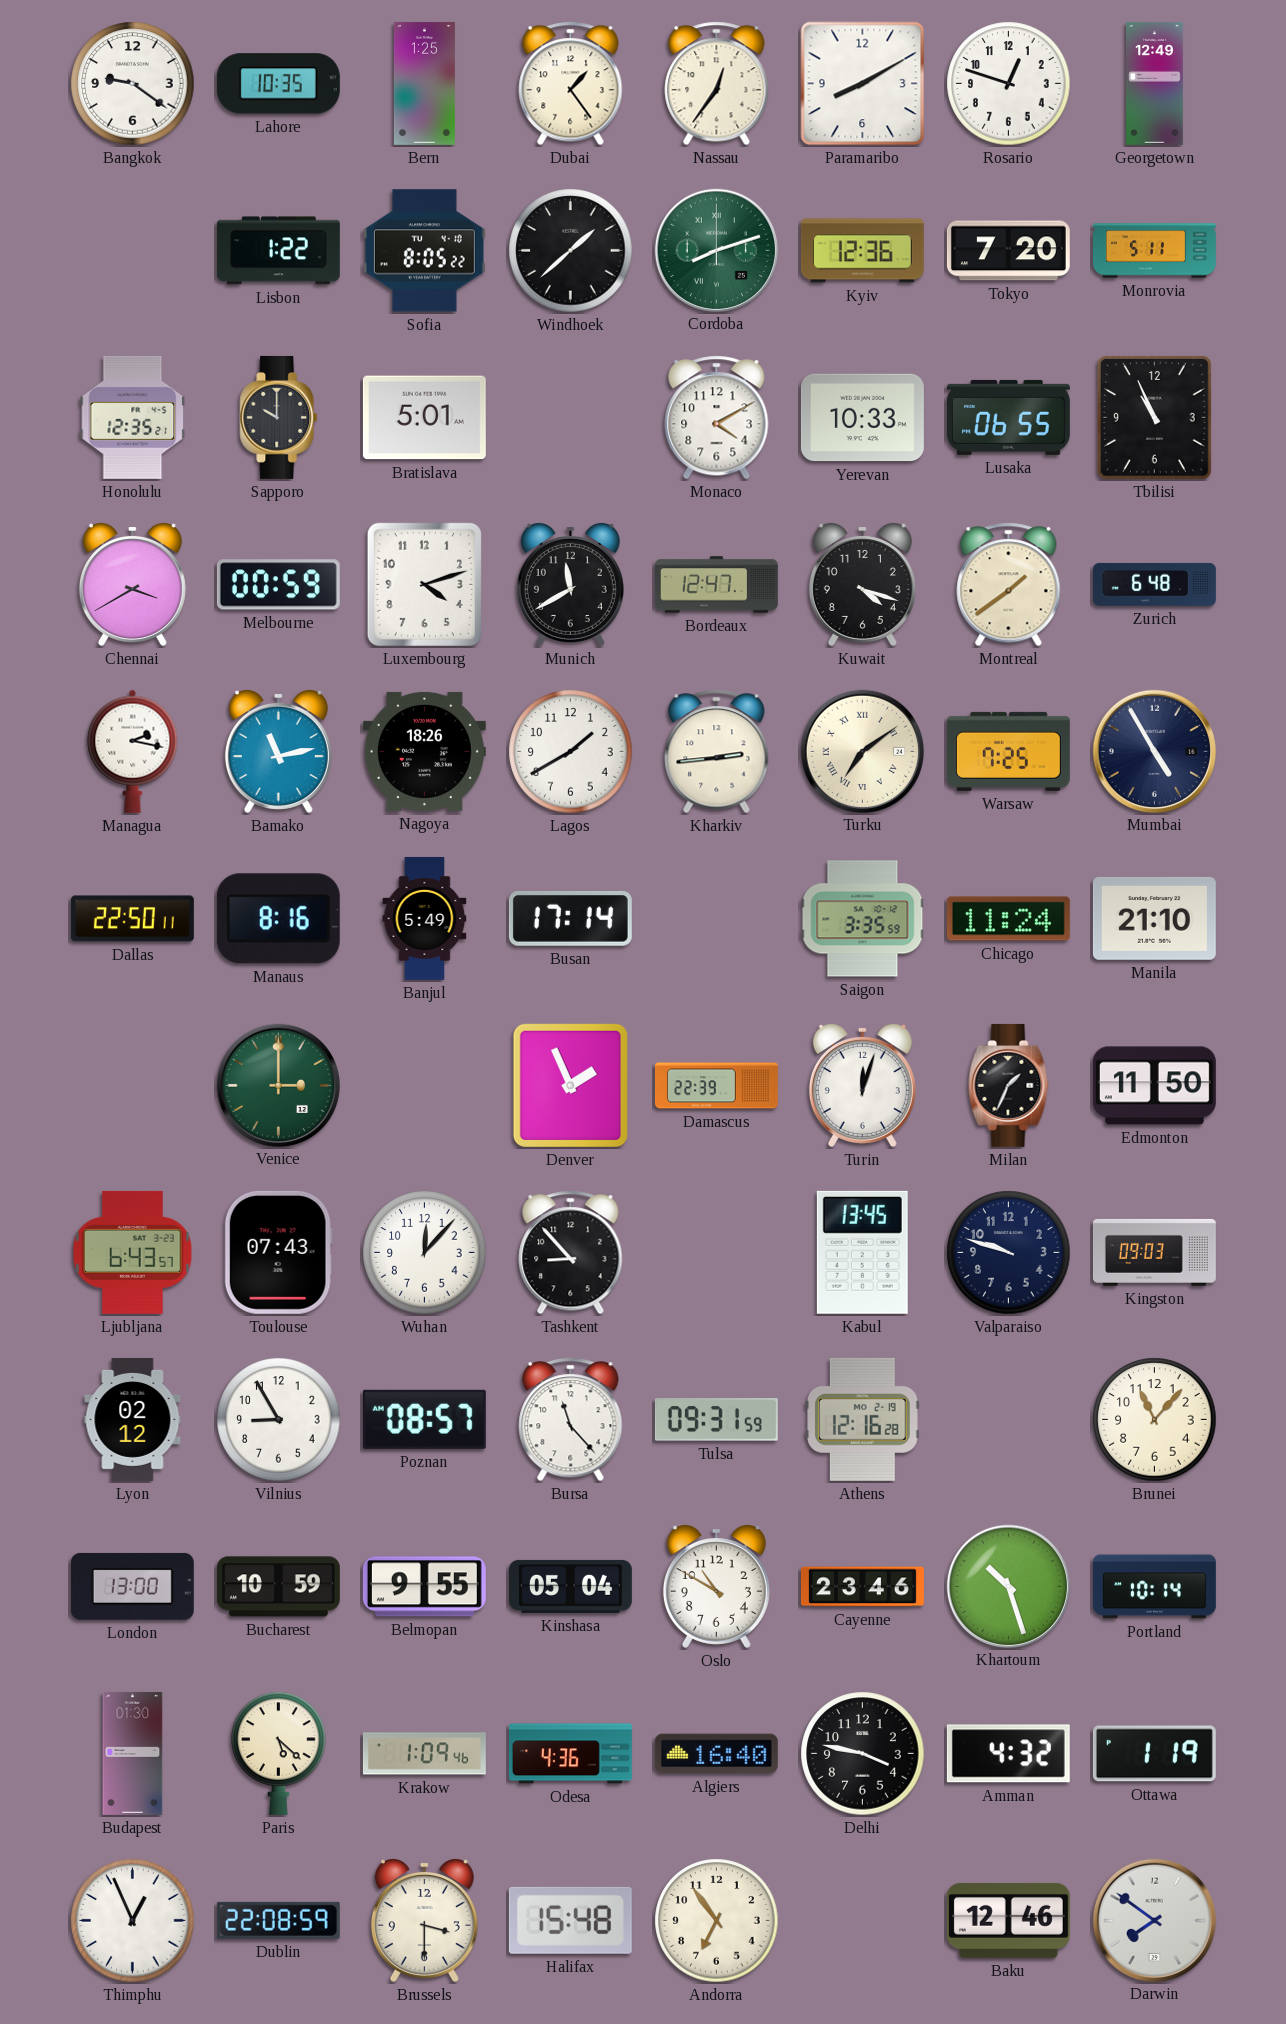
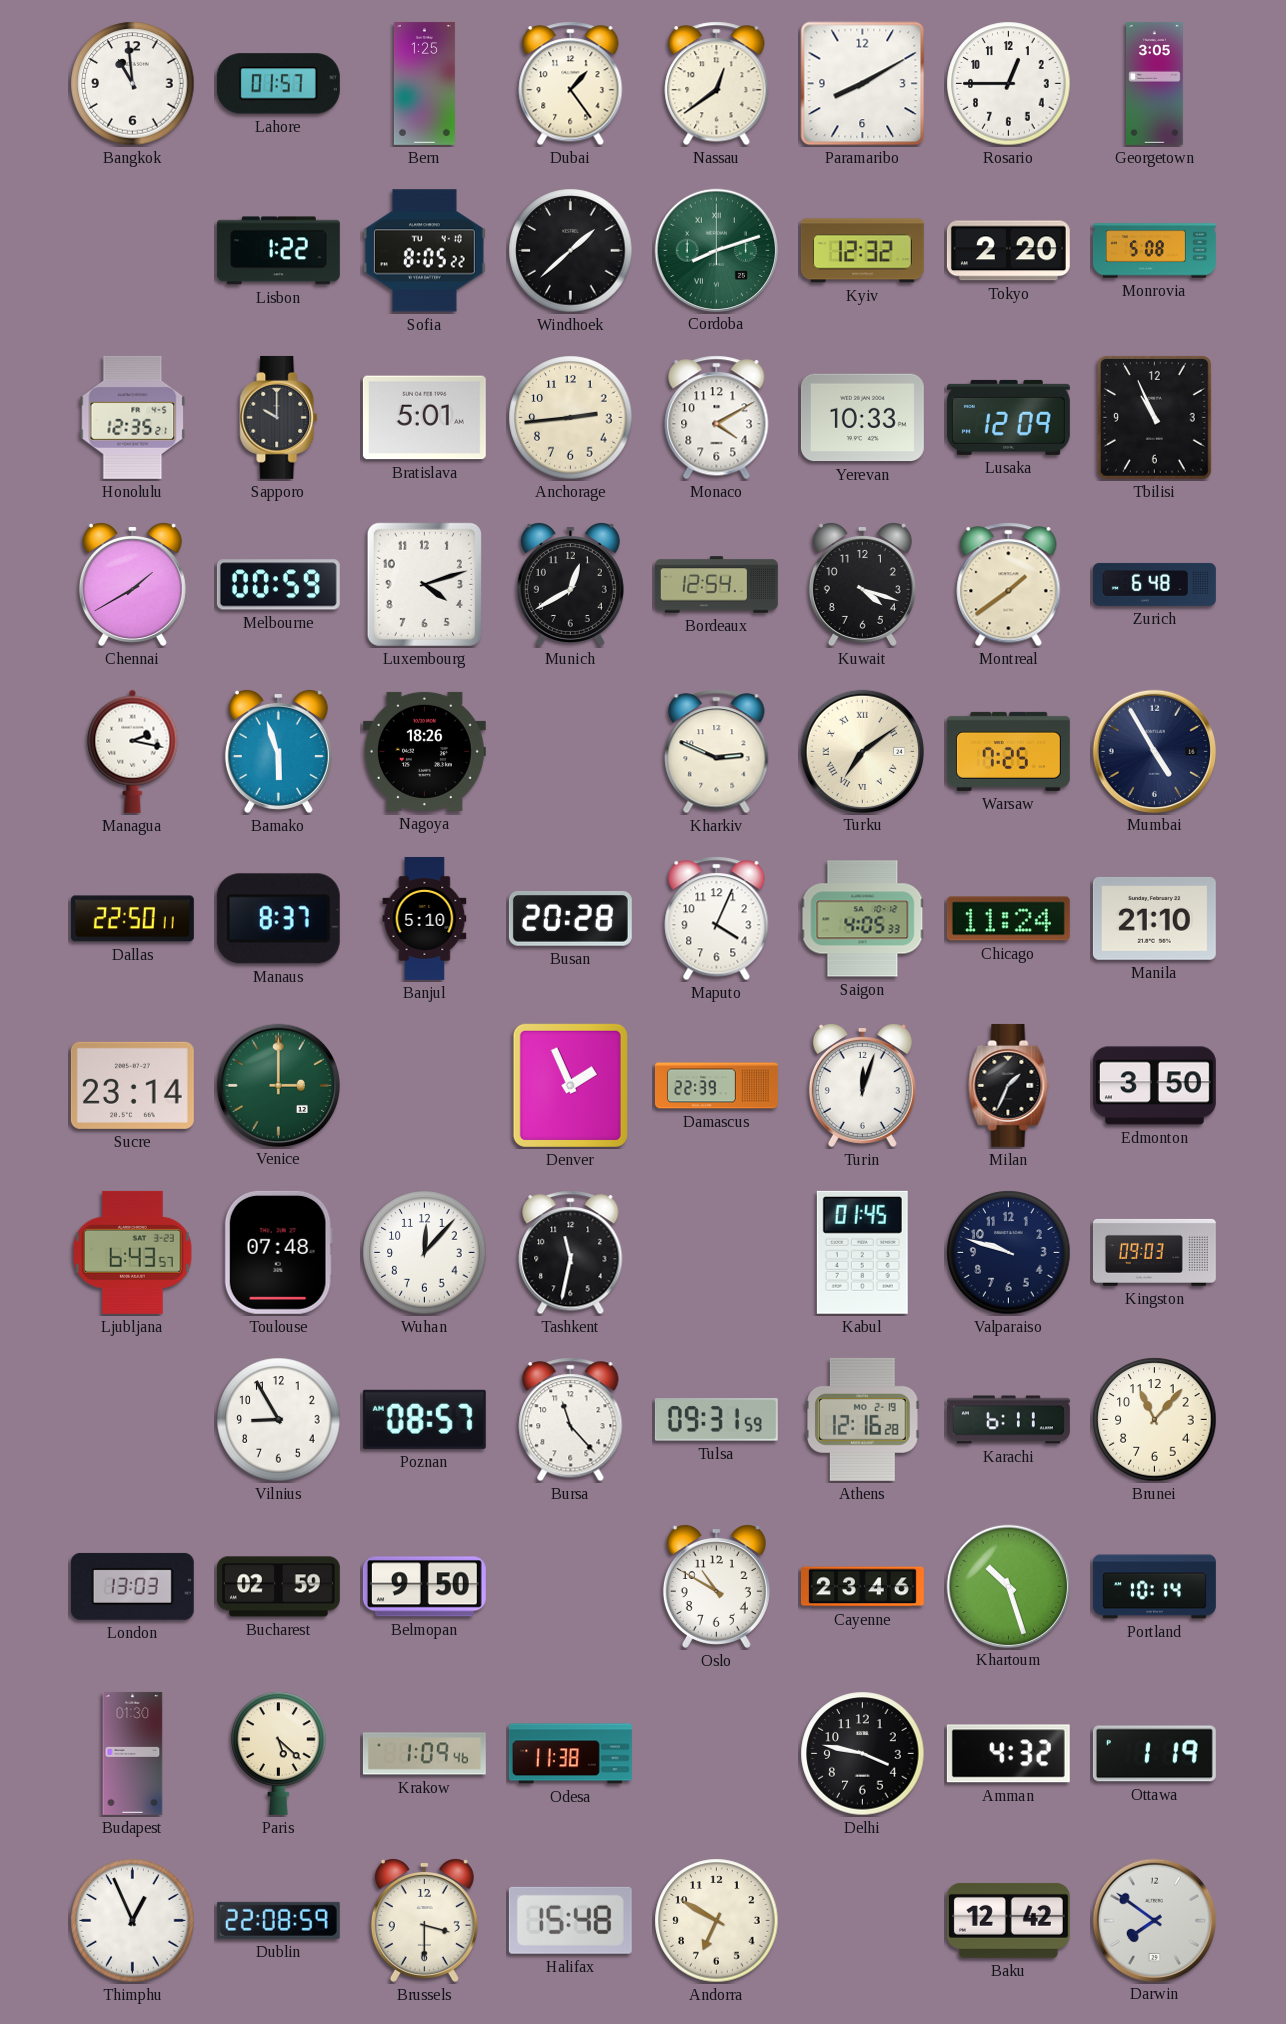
Bangkok: 9:21 -> 10:59 (133, 84)
Lahore: 10:35 -> 01:57 (278, 84)
Nassau: 12:36 -> 12:39 (717, 84)
Rosario: 12:48 -> 12:45 (1009, 84)
Georgetown: 12:49 -> 3:05 (1155, 83)
Kyiv: 12:36 -> 12:32 (862, 251)
Tokyo: 7:20 -> 2:20 (1008, 251)
Monrovia: 5:11 -> 5:08 (1155, 251)
Anchorage: none -> 2:44 (571, 418)
Lusaka: 06:55 -> 12:09 (1008, 417)
Chennai: 3:40 -> 1:40 (132, 585)
Munich: 11:40 -> 12:40 (570, 585)
Bordeaux: 12:47 -> 12:54 (716, 585)
Bamako: 11:13 -> 5:57 (278, 752)
Lagos: 1:40 -> none (571, 752)
Kharkiv: 2:44 -> 2:49 (717, 752)
Manaus: 8:16 -> 8:37 (278, 919)
Banjul: 5:49 -> 5:10 (425, 918)
Busan: 17:14 -> 20:28 (570, 919)
Maputo: none -> 4:04 (717, 919)
Saigon: 3:35 -> 4:05 (863, 919)
Sucre: none -> 23:14 (132, 1085)
Edmonton: 11:50 -> 3:50 (1154, 1086)
Toulouse: 07:43 -> 07:48 (278, 1252)
Tashkent: 8:53 -> 11:32 (571, 1253)
Kabul: 13:45 -> 01:45 (862, 1252)
Lyon: 02:12 -> none (133, 1419)
Karachi: none -> 6:11 (1008, 1420)
London: 13:00 -> 13:03 (132, 1586)
Bucharest: 10:59 -> 02:59 (278, 1587)
Belmopan: 9:55 -> 9:50 (424, 1587)
Kinshasa: 05:04 -> none (570, 1586)
Odesa: 4:36 -> 11:38 (570, 1754)
Algiers: 16:40 -> none (716, 1754)
Andorra: 6:54 -> 6:50 (717, 1921)
Baku: 12:46 -> 12:42 (1008, 1920)
